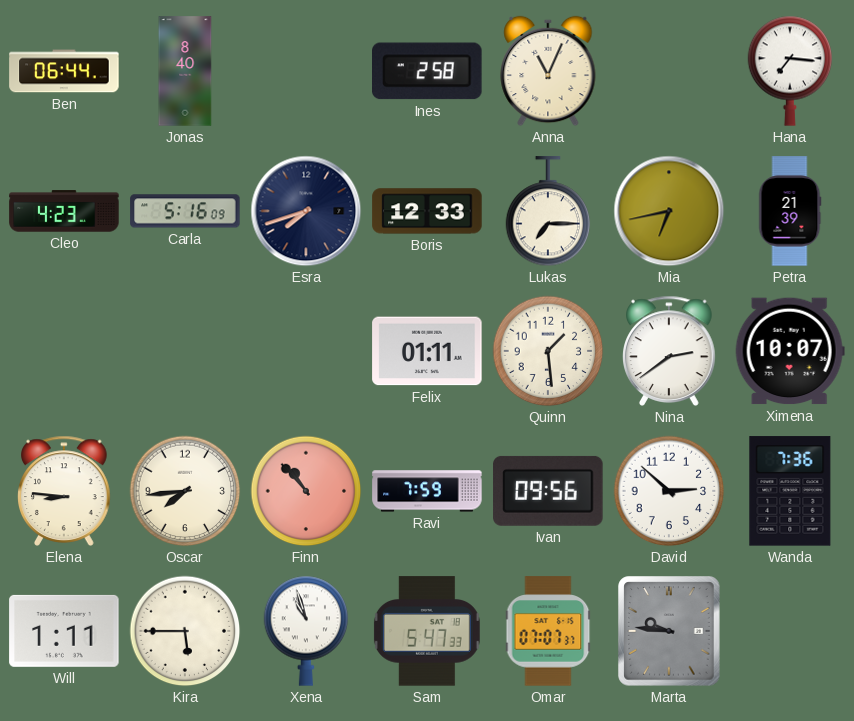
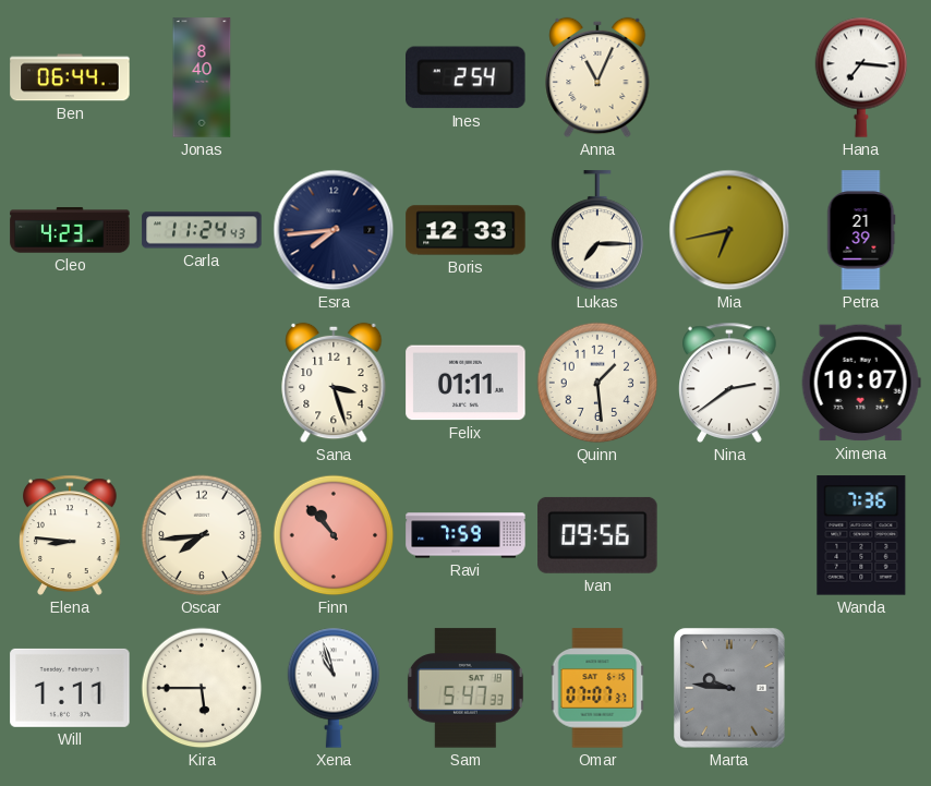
Ines: 2:58 -> 2:54 (465, 77)
Carla: 5:16 -> 11:24 (202, 230)
Esra: 7:42 -> 7:44 (334, 230)
Sana: none -> 3:27 (334, 383)
David: 2:52 -> none (669, 491)
